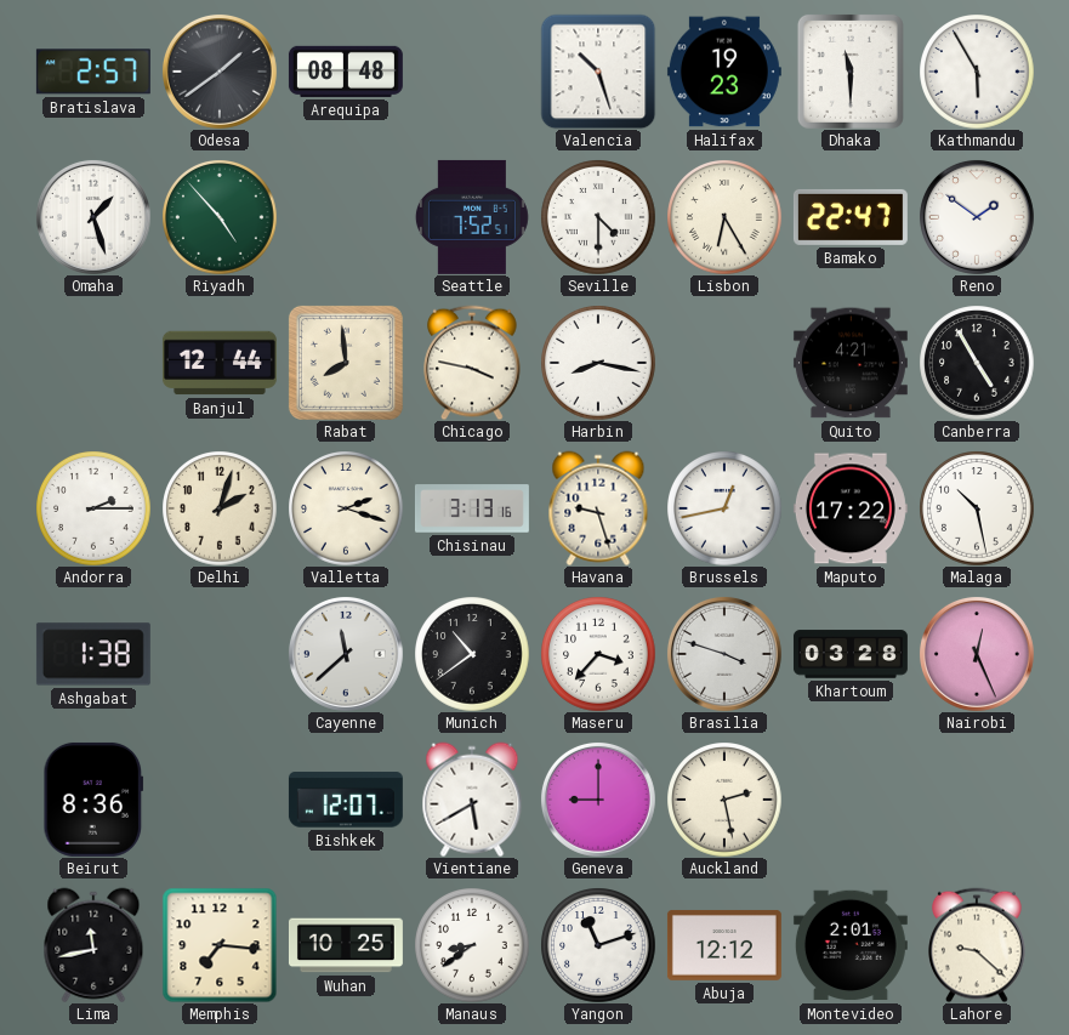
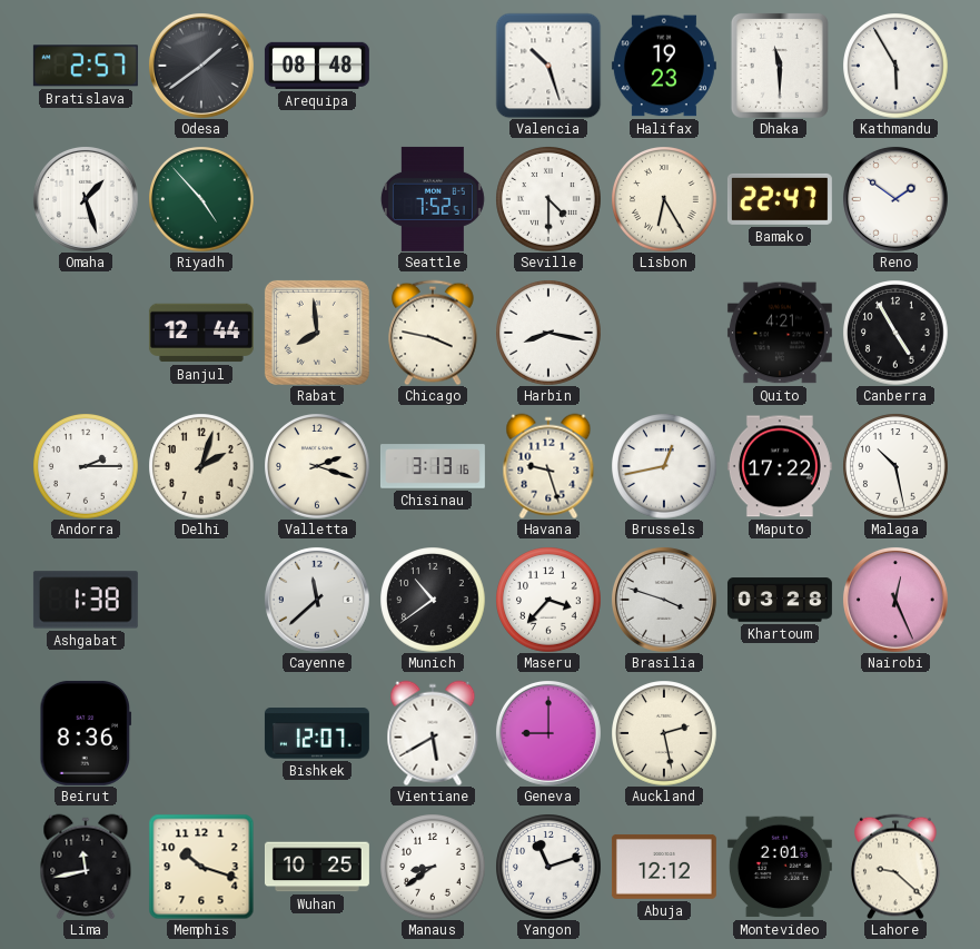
Memphis: 7:16 -> 10:18 (201, 867)
